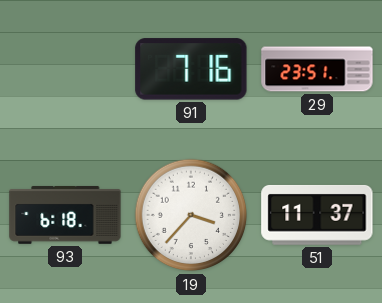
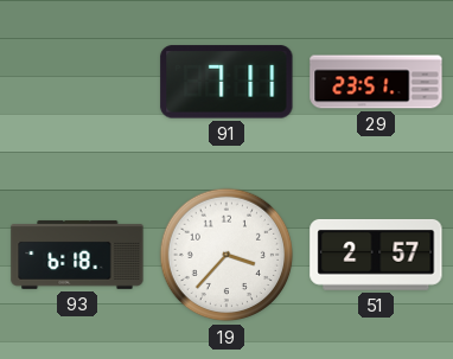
91: 7:16 -> 7:11 (226, 82)
51: 11:37 -> 2:57 (376, 255)
